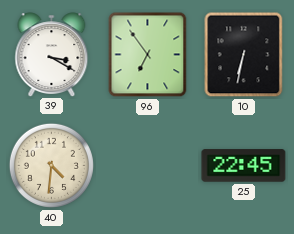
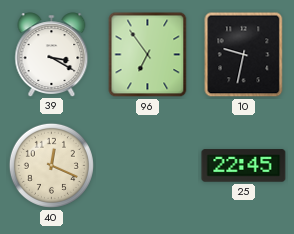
10: 6:32 -> 9:32 (244, 55)
40: 4:31 -> 12:19 (51, 165)
